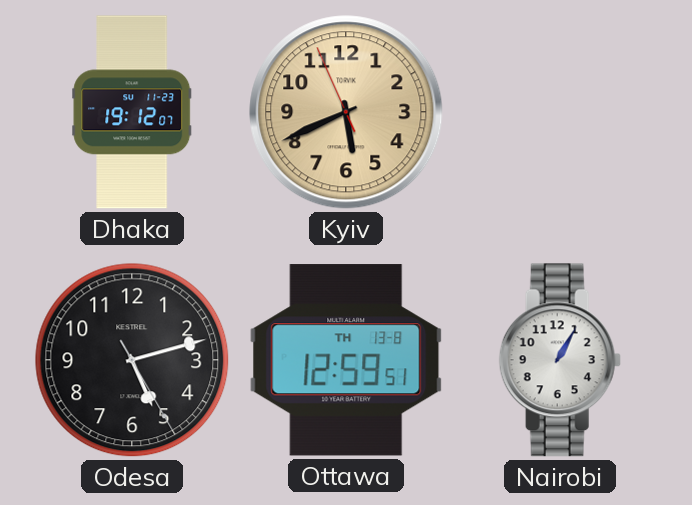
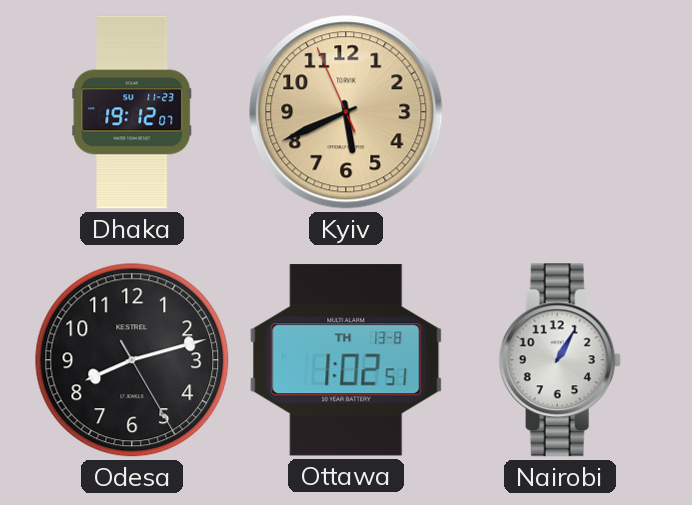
Odesa: 5:12 -> 8:12 (132, 360)
Ottawa: 12:59 -> 1:02 (346, 360)
